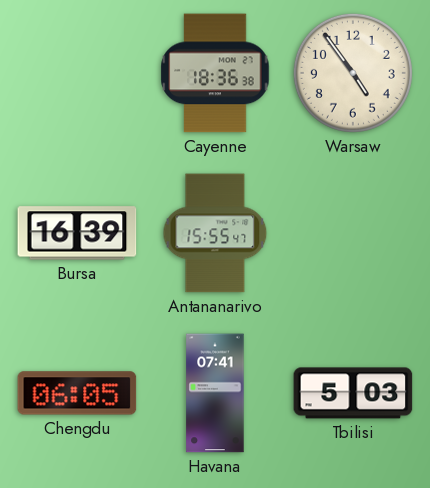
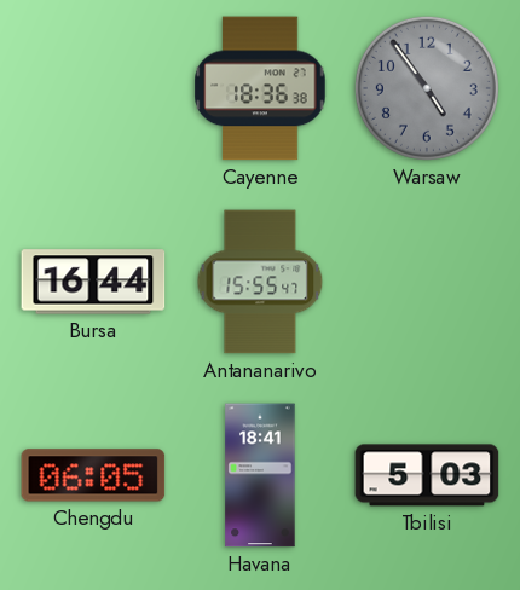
Warsaw dial: cream -> grey (427, 88)
Bursa: 16:39 -> 16:44 (93, 282)
Havana: 07:41 -> 18:41 (260, 475)
